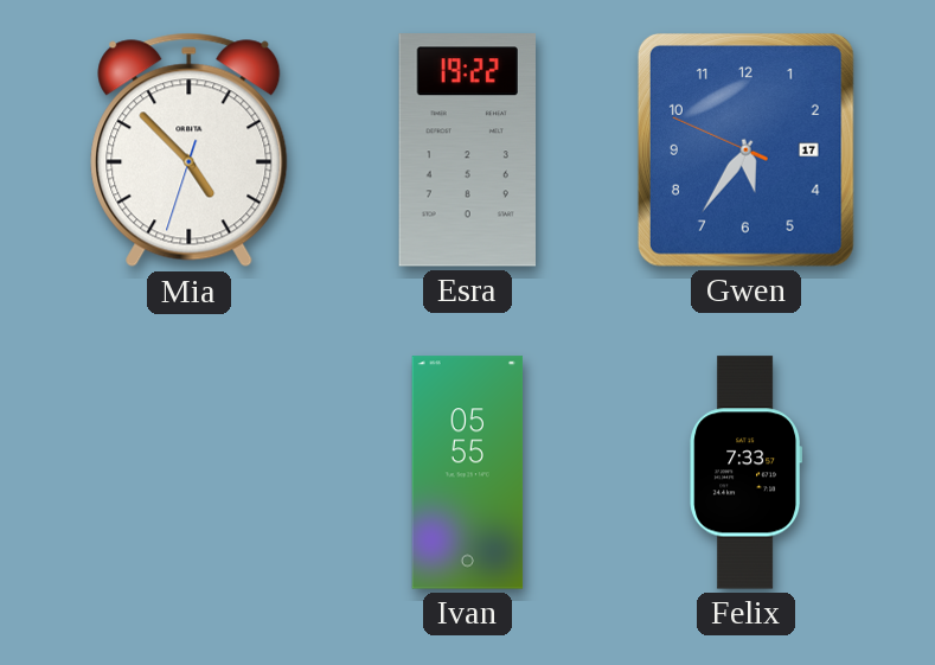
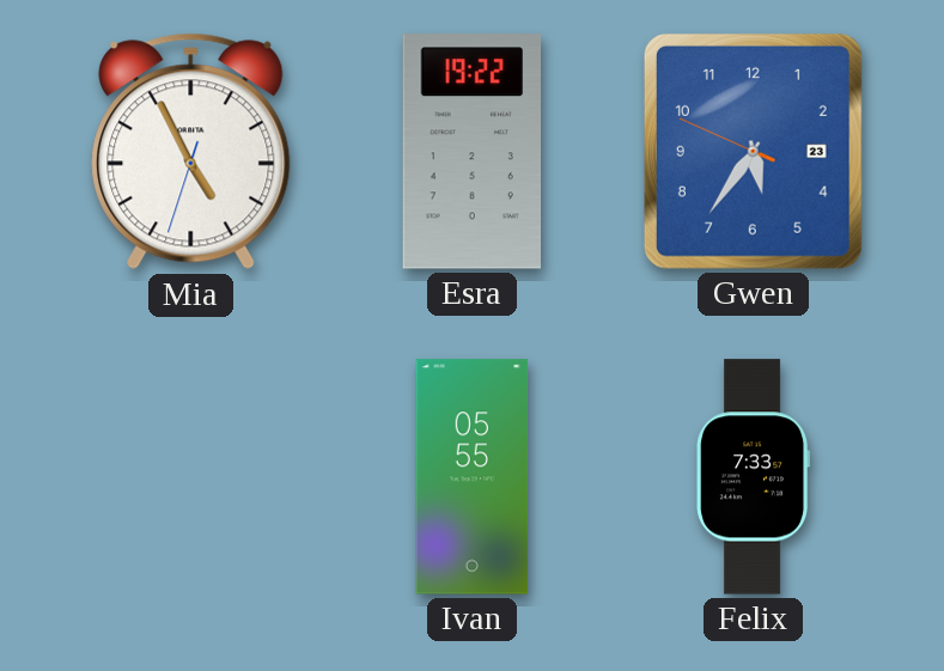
Mia: 4:52 -> 4:55 (191, 152)
Gwen date: 17 -> 23 (753, 151)
